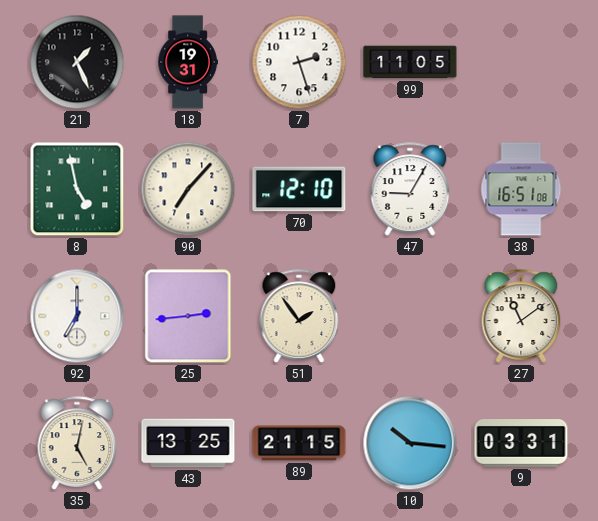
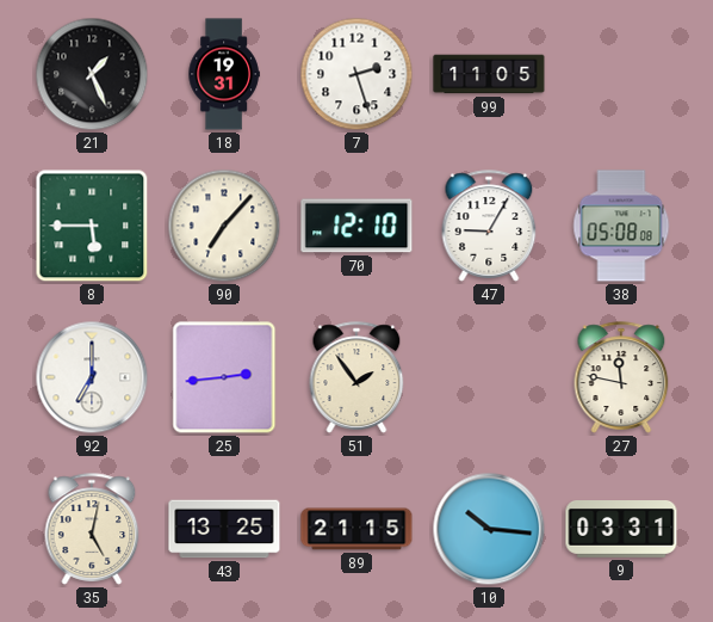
8: 4:58 -> 5:45 (92, 226)
38: 16:51 -> 05:08 (621, 226)
27: 11:09 -> 11:47 (621, 377)
